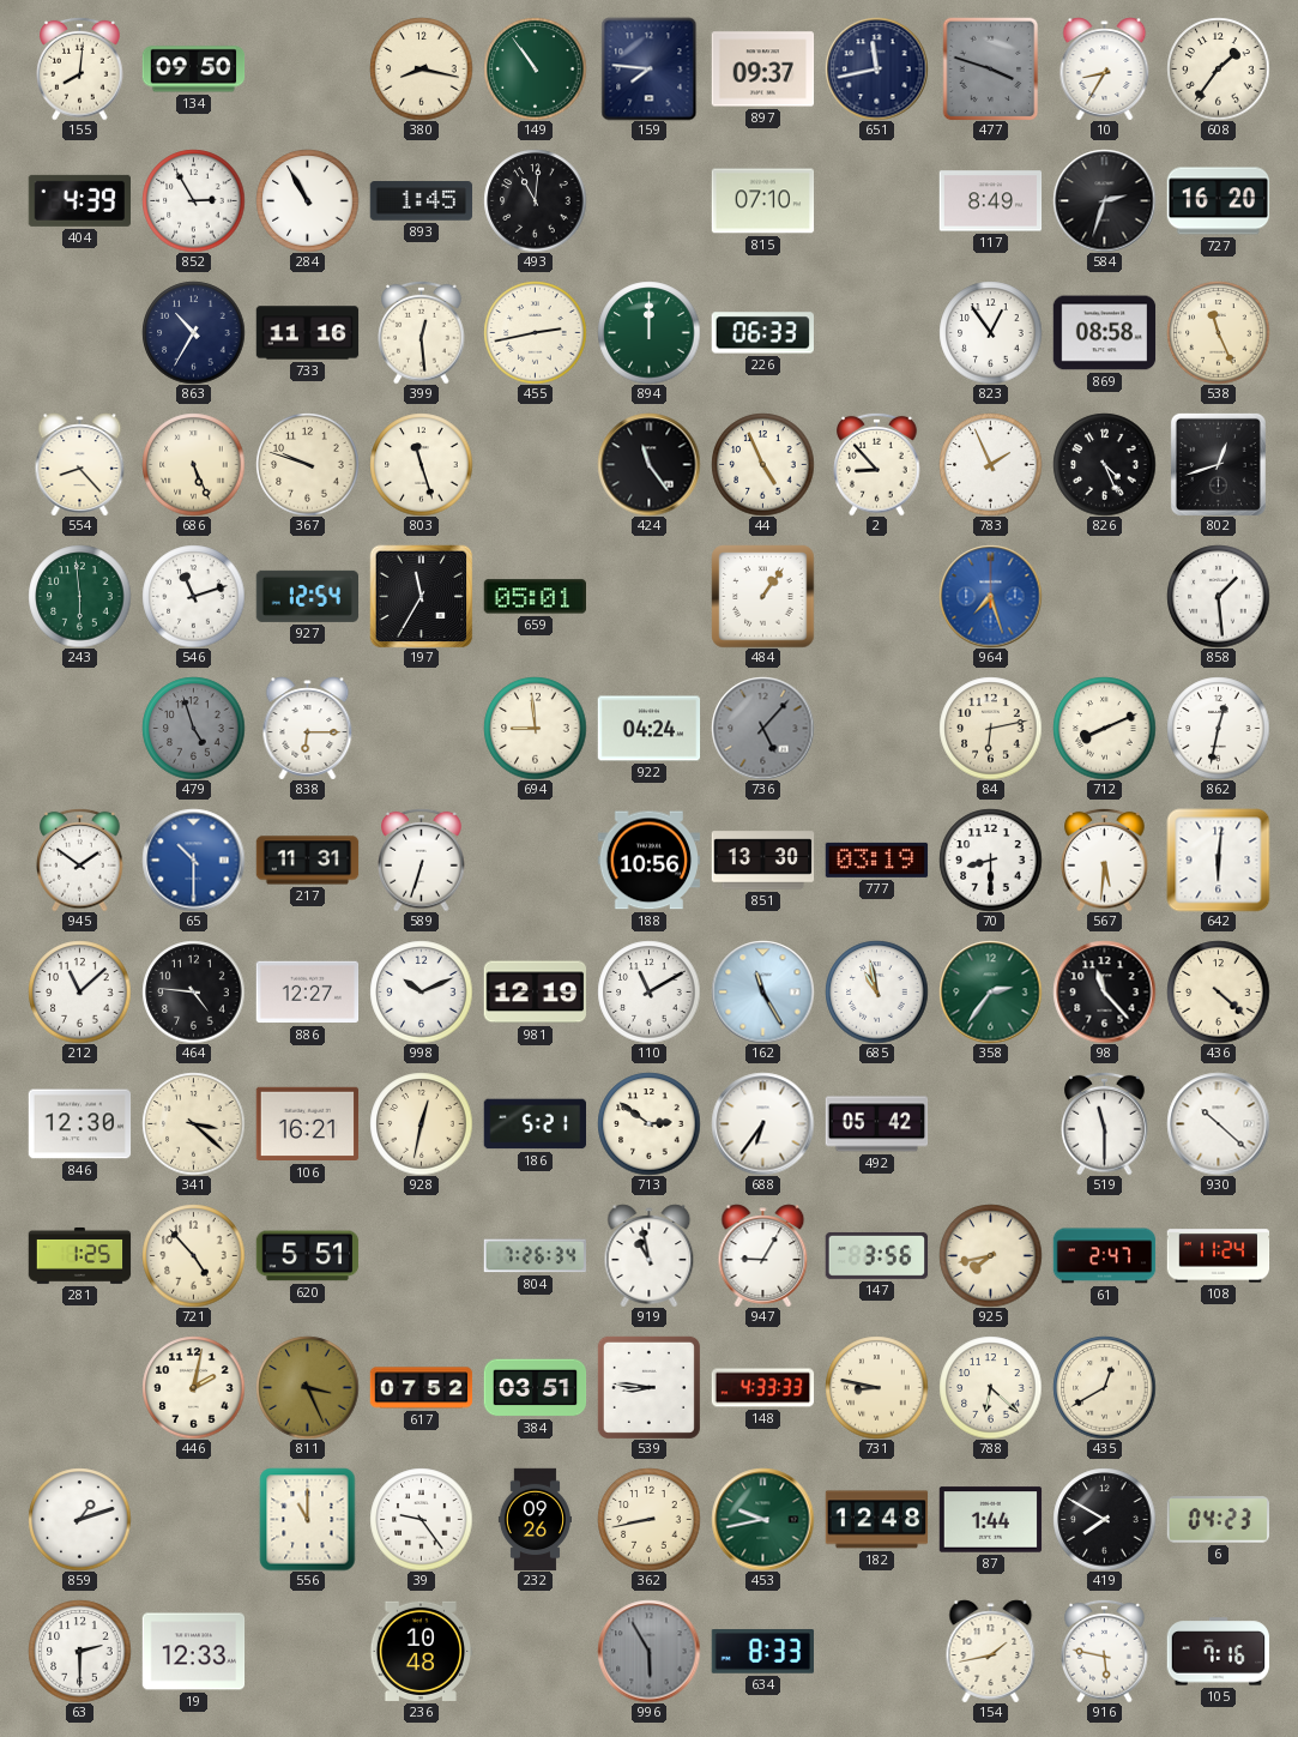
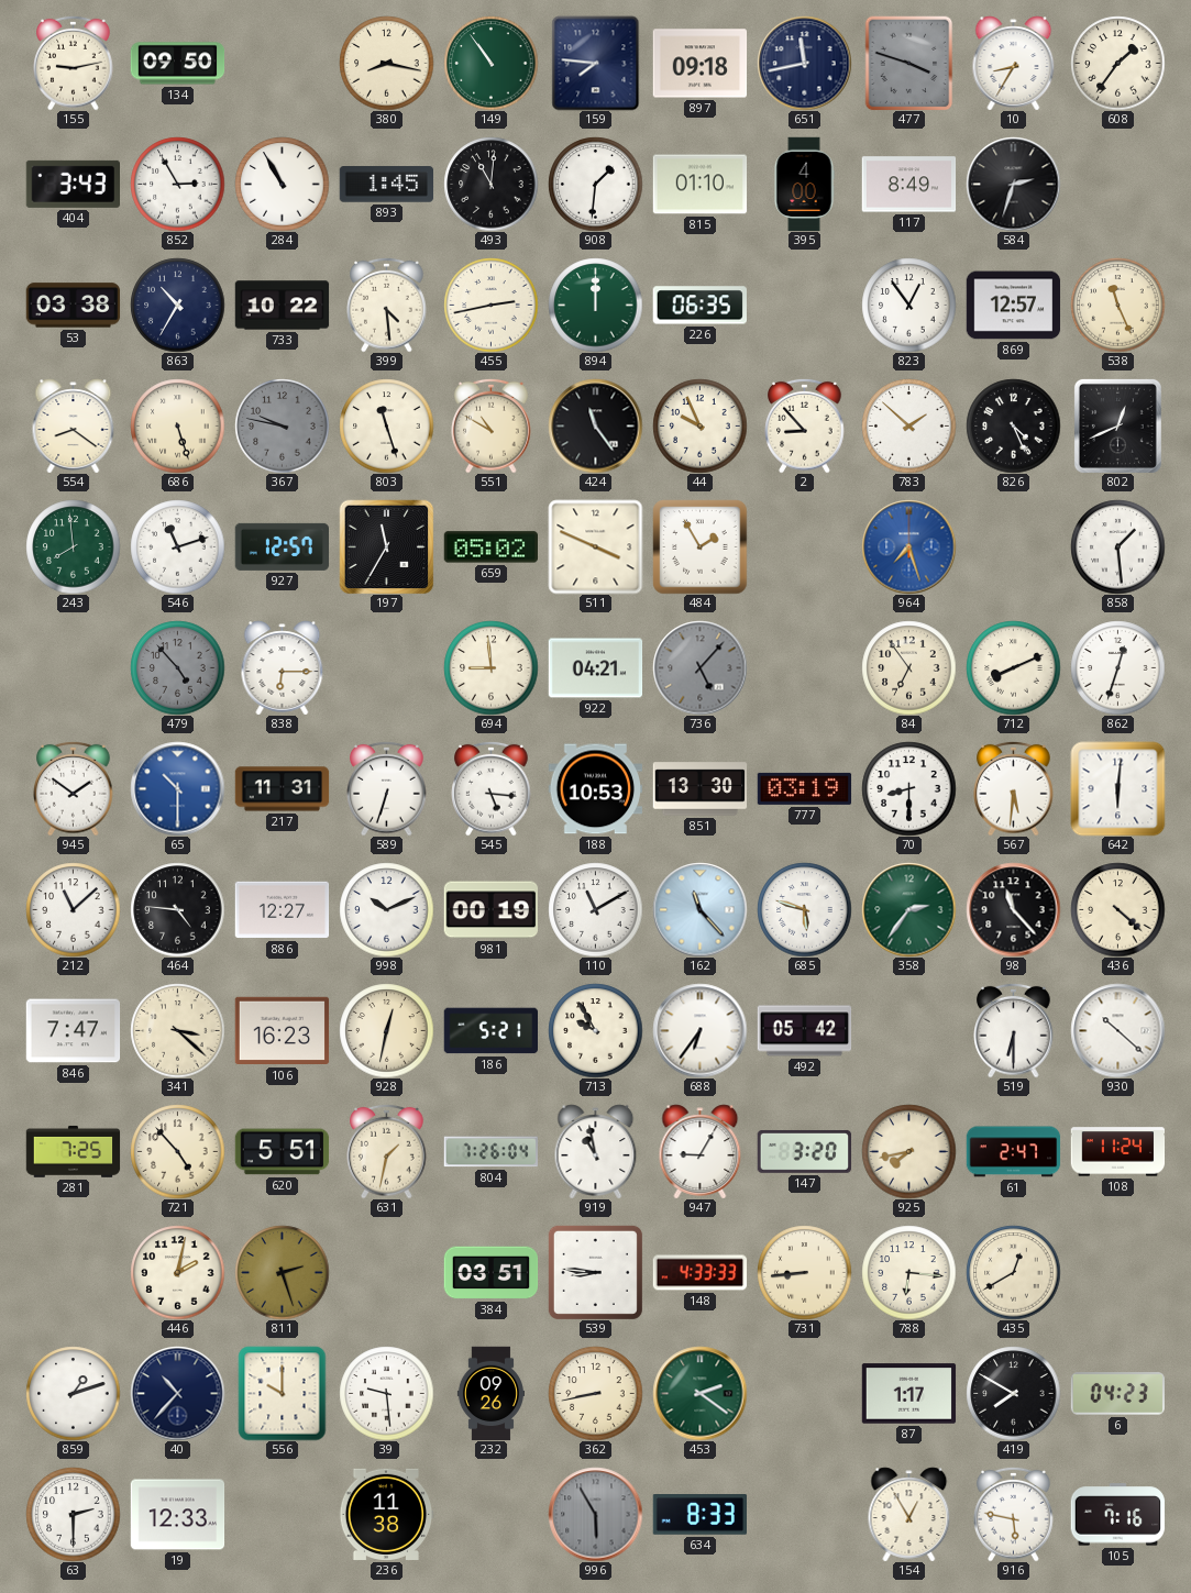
155: 8:01 -> 9:13 (74, 63)
897: 09:37 -> 09:18 (699, 64)
404: 4:39 -> 3:43 (73, 184)
908: none -> 1:31 (595, 184)
815: 07:10 -> 01:10 (699, 185)
395: none -> 4:00 (804, 184)
727: 16:20 -> none (1218, 201)
53: none -> 03:38 (73, 306)
733: 11:16 -> 10:22 (282, 306)
399: 12:29 -> 4:29 (387, 305)
226: 06:33 -> 06:35 (699, 306)
869: 08:58 -> 12:57 (1013, 306)
554: 8:23 -> 8:21 (74, 425)
686: 5:26 -> 5:27 (177, 425)
367: 9:48 -> 9:47 (282, 425)
367 dial: cream -> grey (282, 425)
551: none -> 10:50 (492, 425)
44: 4:56 -> 9:56 (699, 425)
783: 1:56 -> 1:52 (908, 425)
802: 12:42 -> 12:41 (1117, 425)
243: 5:59 -> 7:59 (73, 546)
927: 12:54 -> 12:57 (282, 546)
659: 05:01 -> 05:02 (490, 547)
511: none -> 3:49 (595, 546)
484: 1:06 -> 1:55 (699, 546)
479: 4:57 -> 4:53 (177, 667)
922: 04:24 -> 04:21 (595, 668)
84: 6:13 -> 6:54 (908, 667)
862: 12:32 -> 12:33 (1117, 667)
545: none -> 5:16 (492, 788)
188: 10:56 -> 10:53 (595, 789)
981: 12:19 -> 00:19 (490, 910)
162: 11:25 -> 11:23 (699, 909)
685: 10:58 -> 5:48 (804, 909)
846: 12:30 -> 7:47 (73, 1031)
106: 16:21 -> 16:23 (282, 1031)
713: 2:51 -> 9:55 (595, 1030)
519: 11:30 -> 6:30 (1014, 1030)
281: 1:25 -> 7:25 (73, 1151)
631: none -> 1:32 (387, 1151)
804: 7:26:34 -> 7:26:04 (490, 1152)
147: 3:56 -> 3:20 (804, 1151)
811: 3:26 -> 2:27 (282, 1272)
617: 07:52 -> none (421, 1388)
731: 8:47 -> 8:44 (804, 1272)
788: 6:22 -> 6:16 (908, 1272)
40: none -> 10:37 (177, 1393)
556: 11:00 -> 10:00 (283, 1393)
39: 9:24 -> 9:29 (386, 1393)
453: 9:43 -> 2:21 (699, 1393)
182: 12:48 -> none (876, 1520)
87: 1:44 -> 1:17 (908, 1394)
236: 10:48 -> 11:38 (386, 1514)
154: 1:43 -> 12:55 (909, 1514)
